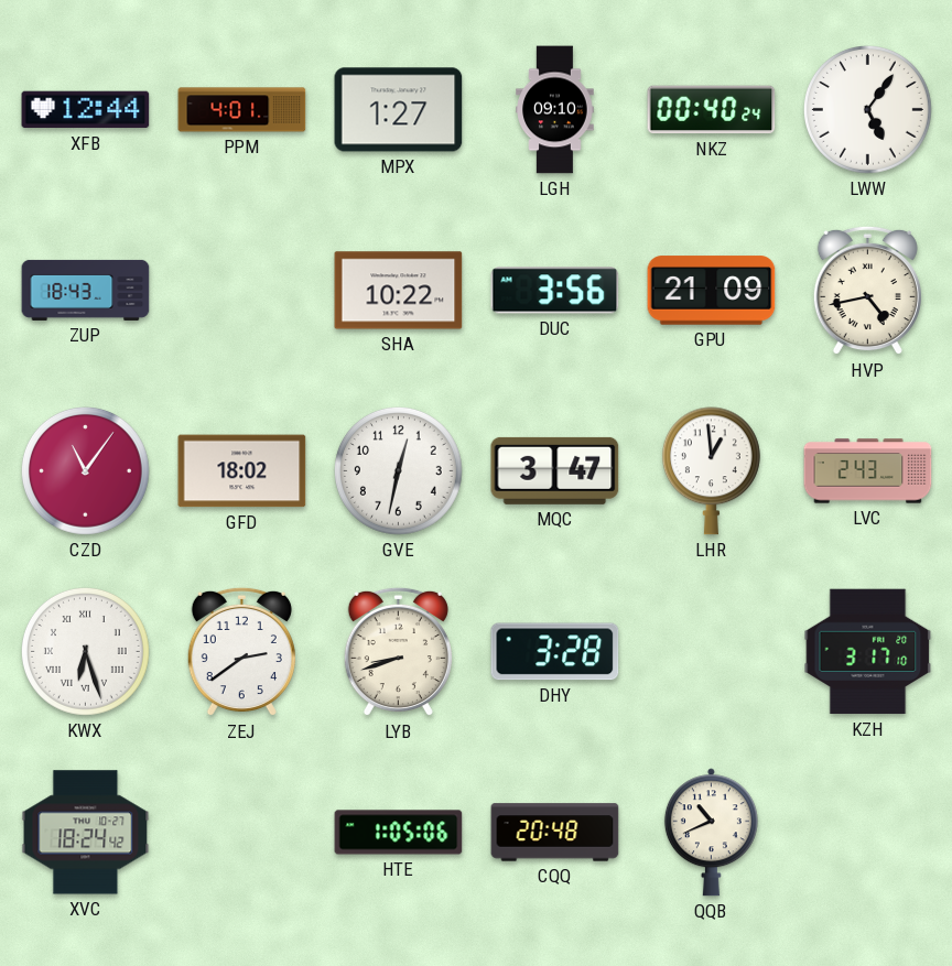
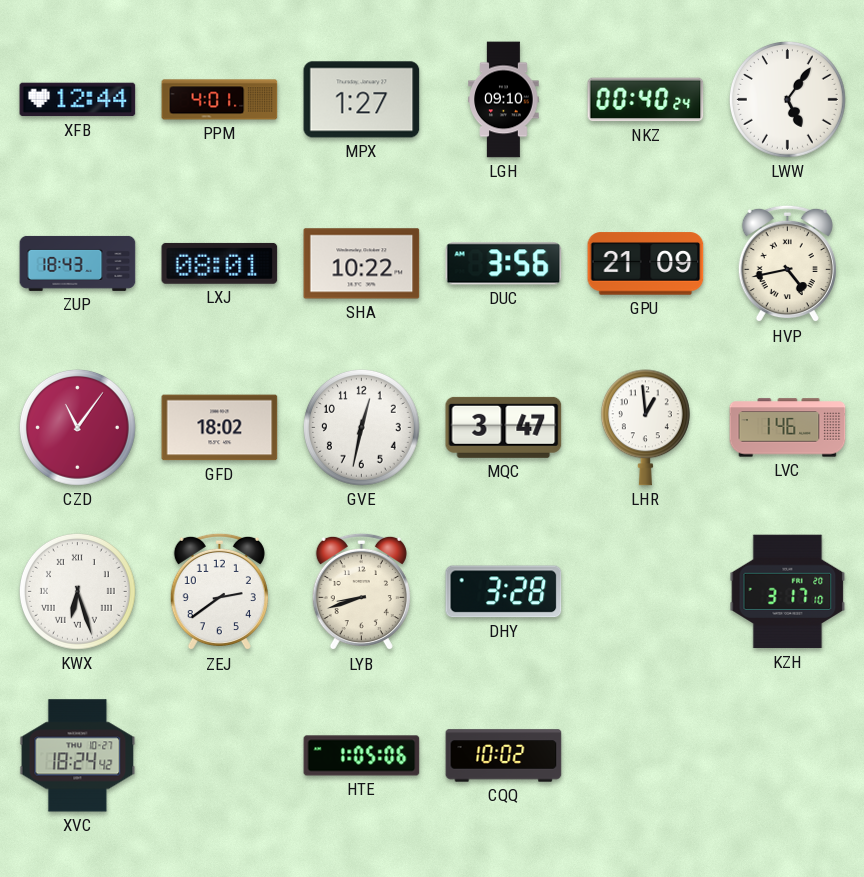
LXJ: none -> 08:01 (220, 263)
LVC: 2:43 -> 1:46 (788, 428)
CQQ: 20:48 -> 10:02 (504, 756)
QQB: 10:41 -> none (711, 833)
